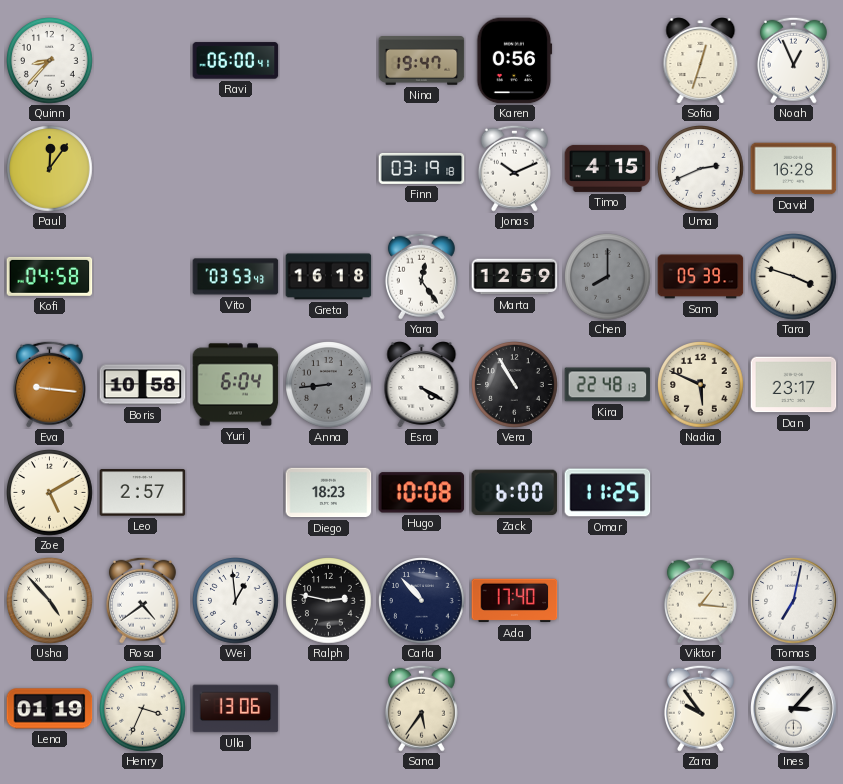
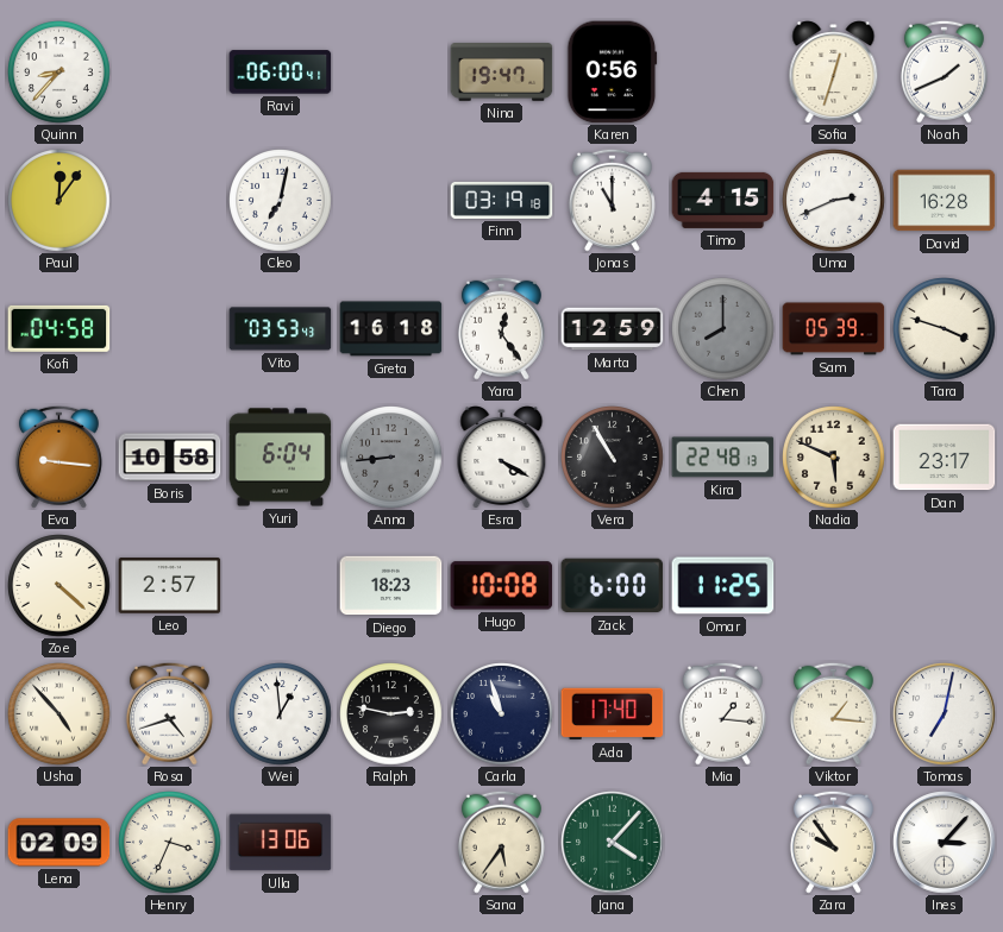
Noah: 12:56 -> 1:41 (944, 71)
Cleo: none -> 7:02 (281, 201)
Jonas: 10:11 -> 11:00 (612, 200)
Zoe: 5:10 -> 4:22 (59, 586)
Rosa: 4:39 -> 4:42 (169, 713)
Carla: 10:53 -> 10:57 (502, 714)
Mia: none -> 1:16 (722, 713)
Lena: 01:19 -> 02:09 (59, 843)
Jana: none -> 4:07 (613, 843)
